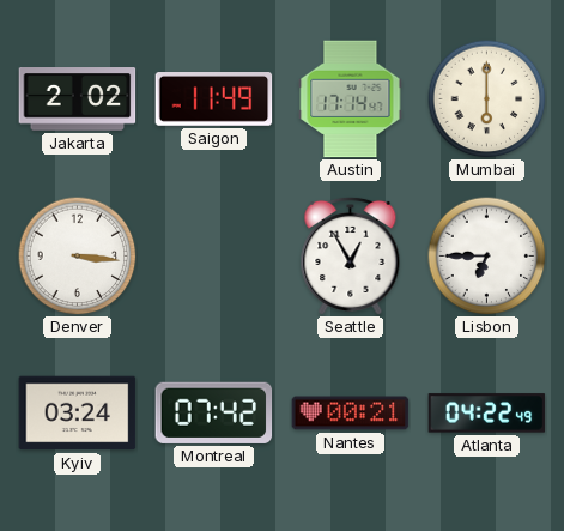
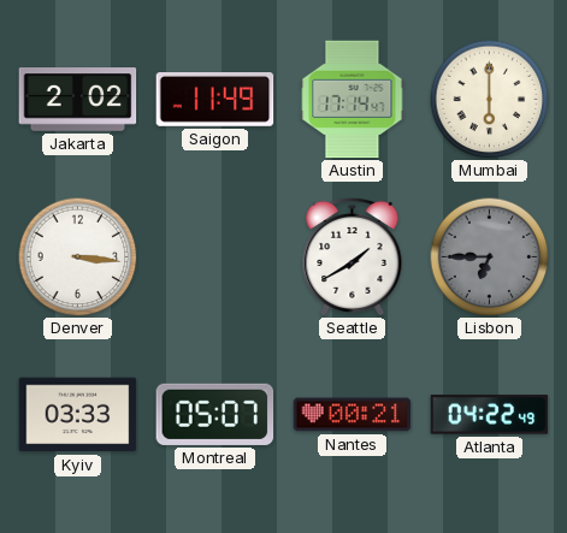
Seattle: 12:55 -> 1:40 (353, 256)
Lisbon dial: white -> grey (490, 257)
Kyiv: 03:24 -> 03:33 (78, 415)
Montreal: 07:42 -> 05:07 (215, 414)
